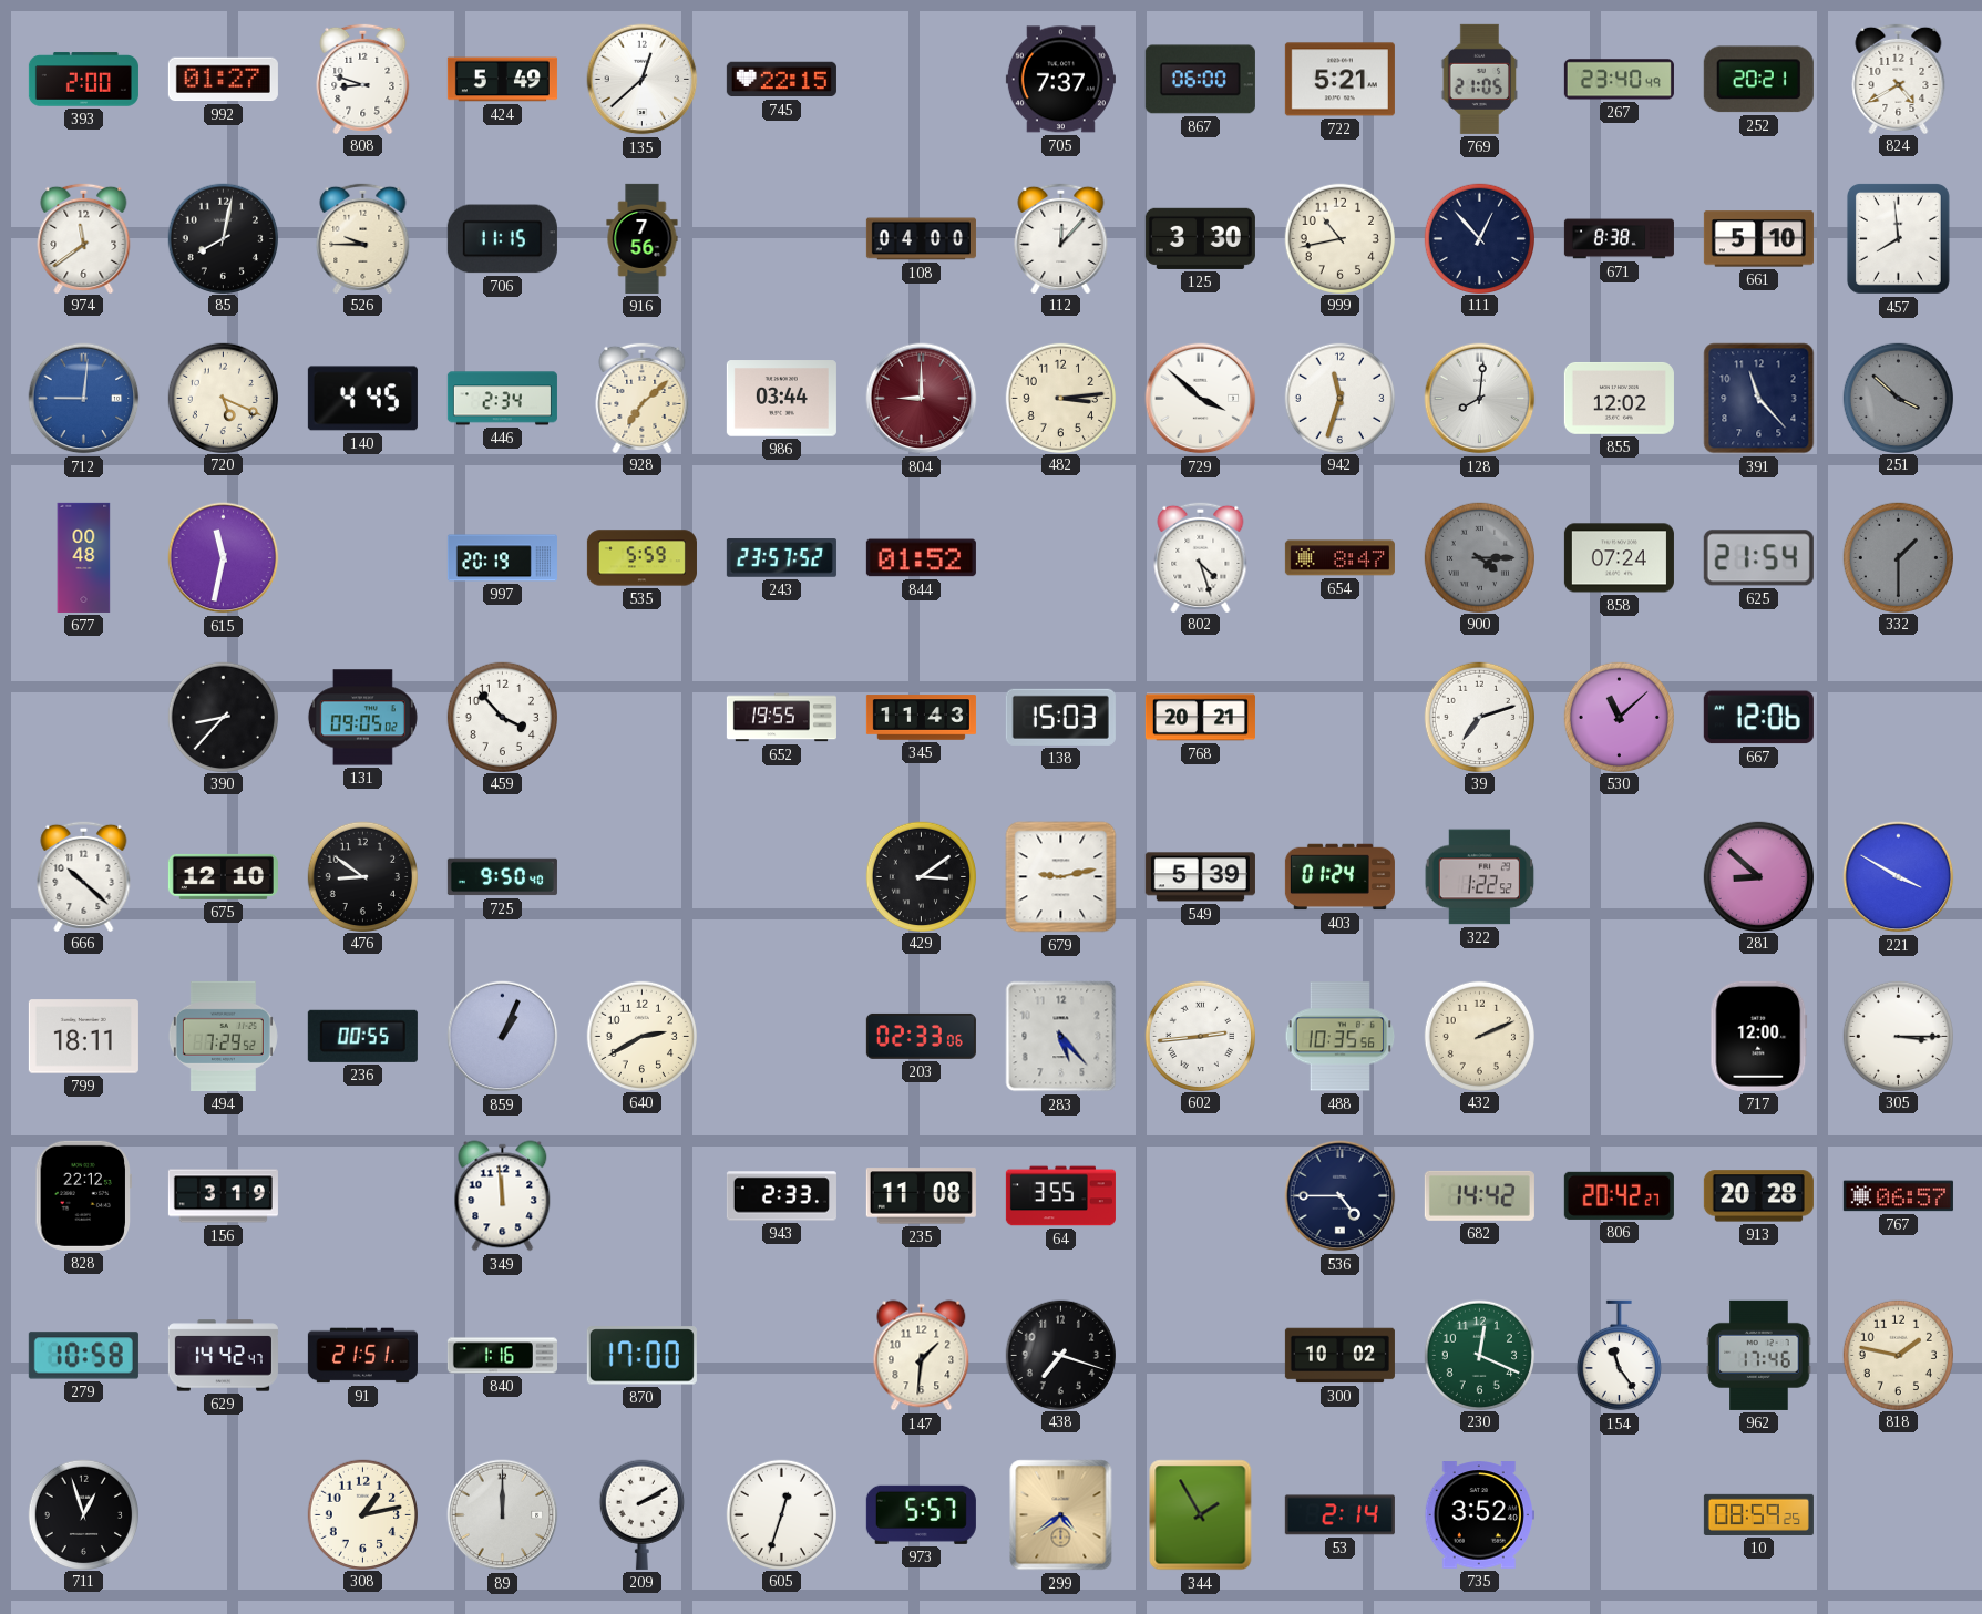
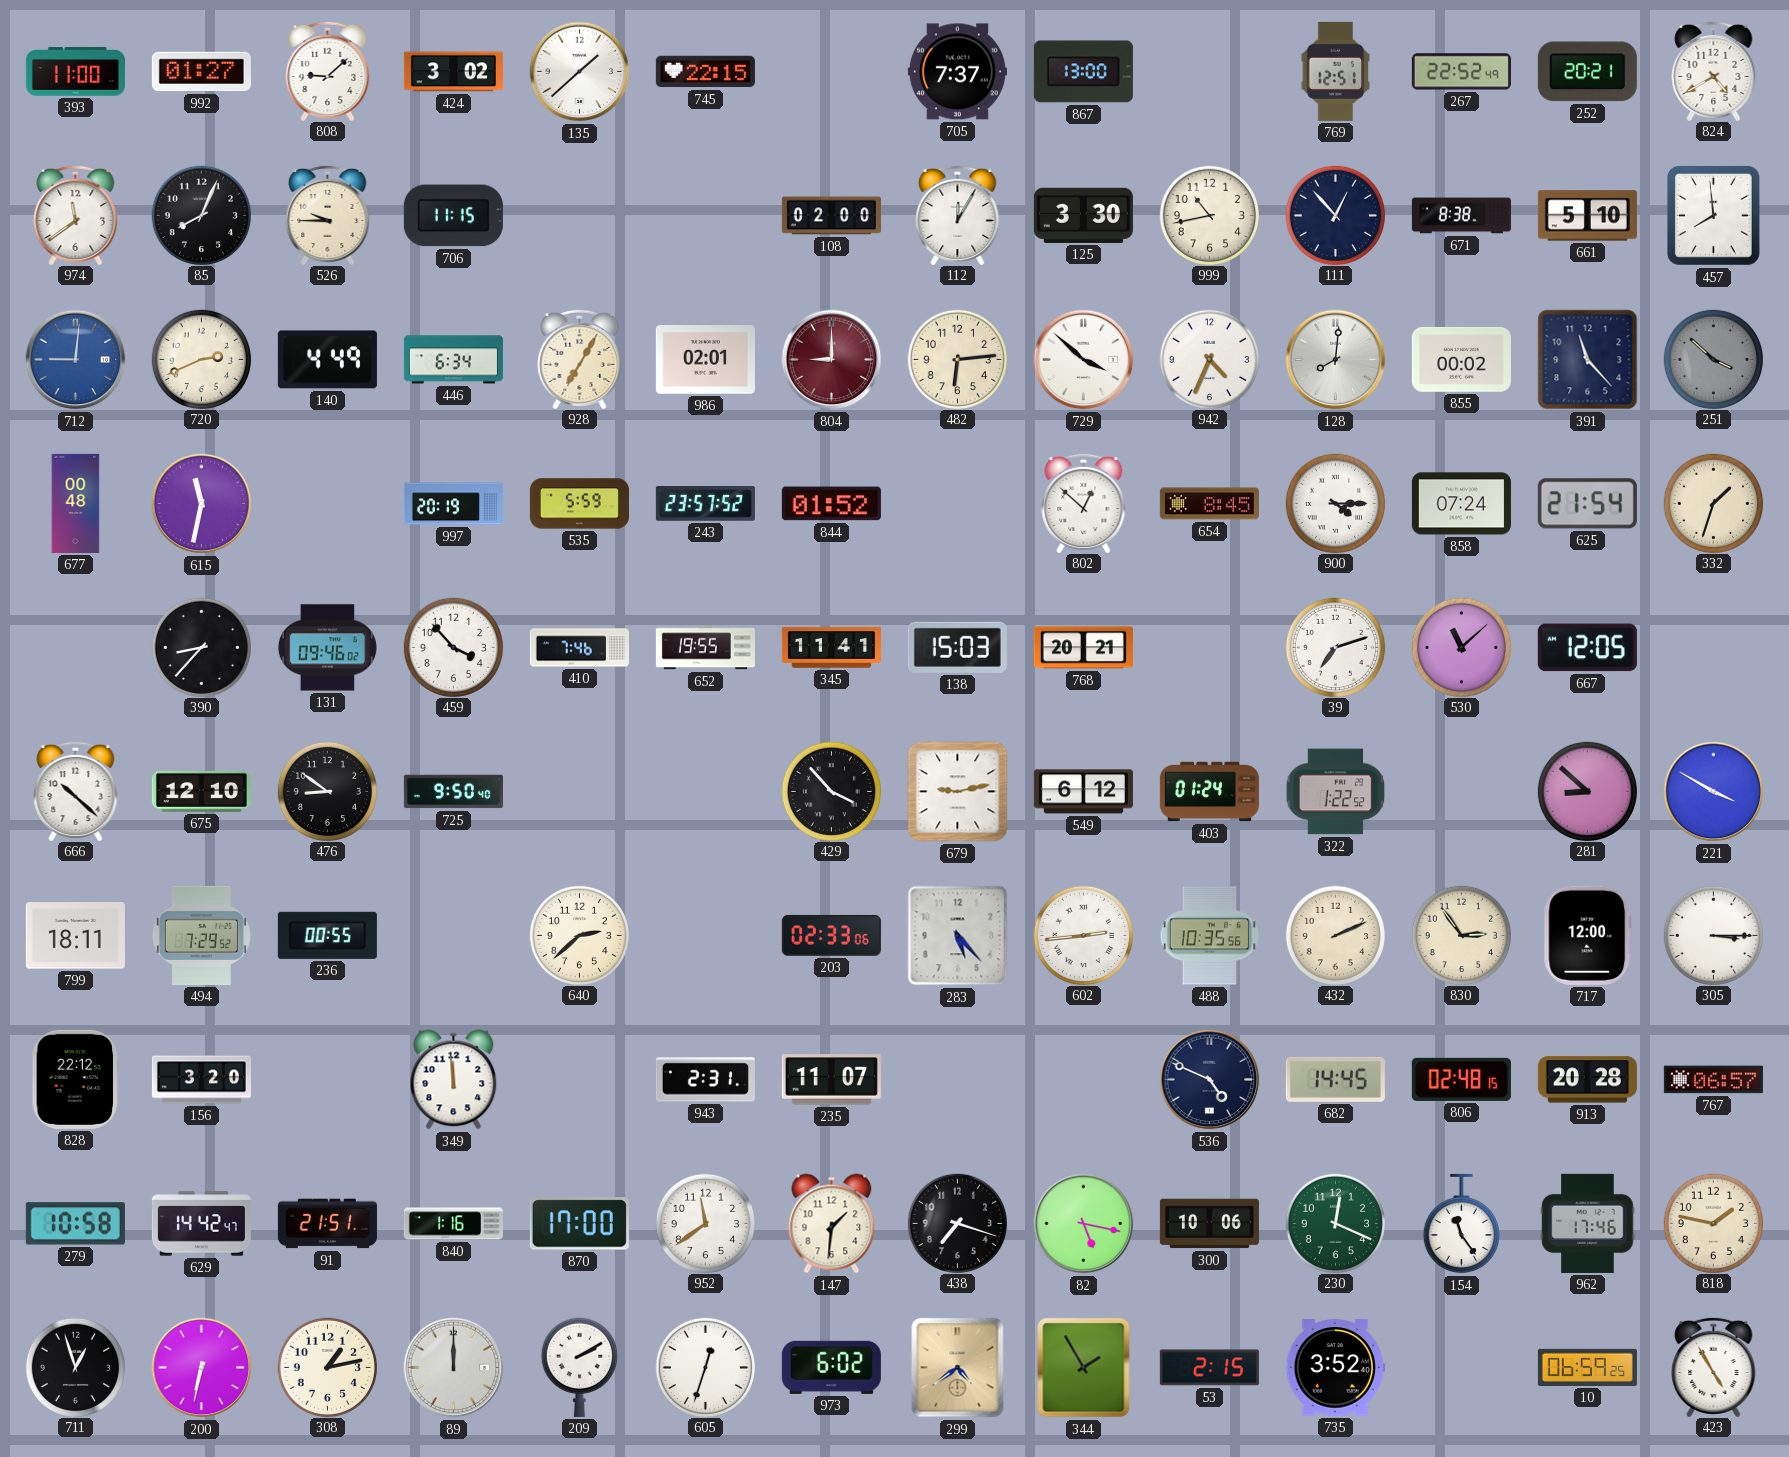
393: 2:00 -> 11:00 (75, 72)
808: 8:48 -> 9:08 (328, 70)
424: 5:49 -> 3:02 (453, 72)
135: 12:38 -> 1:38 (580, 72)
867: 06:00 -> 13:00 (1083, 72)
722: 5:21 -> none (1339, 80)
769: 21:05 -> 12:51 (1336, 71)
267: 23:40 -> 22:52 (1461, 72)
85: 8:02 -> 8:04 (201, 215)
916: 7:56 -> none (643, 238)
108: 04:00 -> 02:00 (831, 216)
112: 12:07 -> 12:05 (958, 214)
720: 5:19 -> 2:41 (201, 359)
140: 4:45 -> 4:49 (327, 360)
446: 2:34 -> 6:34 (453, 360)
928: 7:08 -> 7:05 (580, 358)
986: 03:44 -> 02:01 (705, 360)
482: 3:14 -> 6:14 (957, 359)
942: 11:33 -> 4:34 (1209, 359)
855: 12:02 -> 00:02 (1461, 359)
802: 4:27 -> 12:52 (1084, 502)
654: 8:47 -> 8:45 (1209, 504)
900 dial: grey -> white (1335, 503)
332: 1:30 -> 1:33 (1713, 503)
332 dial: grey -> cream (1713, 503)
131: 09:05 -> 09:46 (327, 648)
410: none -> 7:46 (579, 648)
345: 11:43 -> 11:41 (831, 648)
667: 12:06 -> 12:05 (1587, 648)
429: 3:09 -> 3:53 (831, 791)
549: 5:39 -> 6:12 (1083, 792)
859: 1:04 -> none (503, 1037)
640: 2:40 -> 2:38 (579, 935)
830: none -> 2:54 (1461, 935)
156: 3:19 -> 3:20 (201, 1080)
943: 2:33 -> 2:31 (705, 1080)
235: 11:08 -> 11:07 (831, 1080)
64: 3:55 -> none (1060, 1196)
536: 4:45 -> 4:49 (1210, 1080)
682: 14:42 -> 14:45 (1335, 1079)
806: 20:42 -> 02:48 (1461, 1079)
952: none -> 11:39 (705, 1223)
82: none -> 5:17 (1084, 1224)
300: 10:02 -> 10:06 (1209, 1224)
200: none -> 6:32 (202, 1368)
973: 5:57 -> 6:02 (831, 1367)
53: 2:14 -> 2:15 (1209, 1368)
10: 08:59 -> 06:59 (1587, 1367)
423: none -> 4:55 (1714, 1366)
